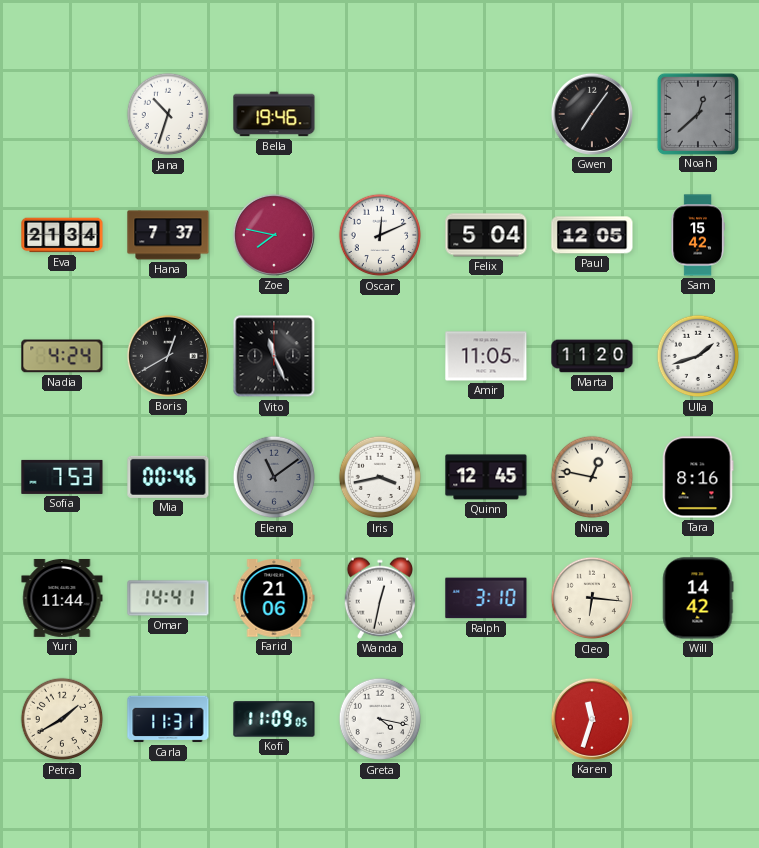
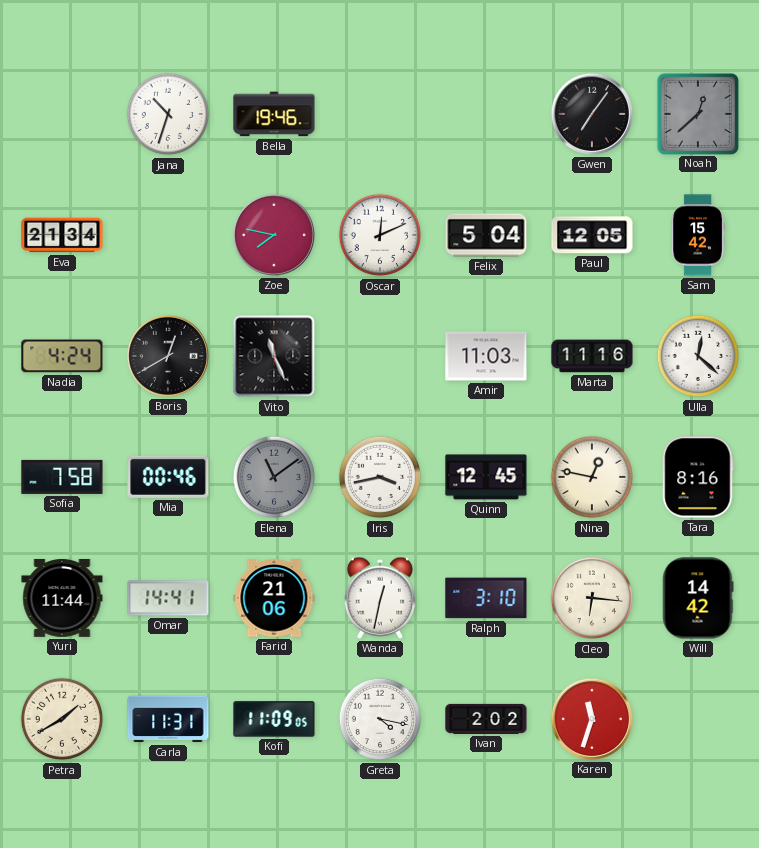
Hana: 7:37 -> none (168, 235)
Amir: 11:05 -> 11:03 (486, 356)
Marta: 11:20 -> 11:16 (592, 356)
Ulla: 1:42 -> 12:22 (698, 356)
Sofia: 7:53 -> 7:58 (62, 477)
Ivan: none -> 2:02 (486, 719)
